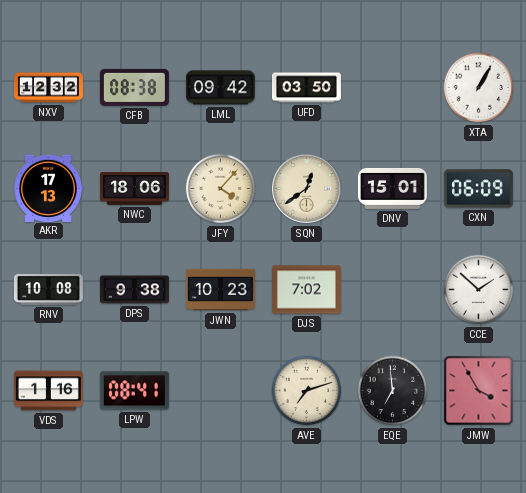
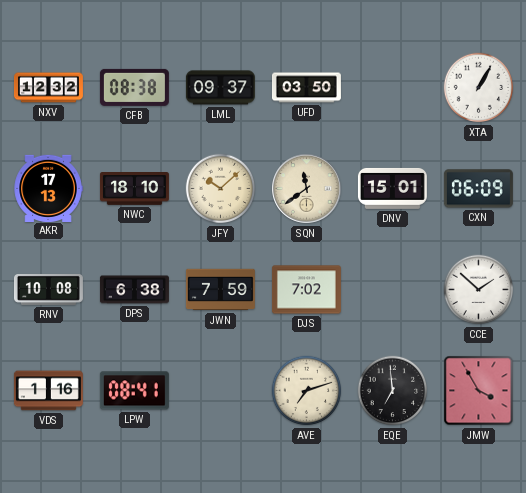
LML: 09:42 -> 09:37 (220, 88)
NWC: 18:06 -> 18:10 (134, 189)
JFY: 4:07 -> 10:08 (221, 189)
SQN: 12:39 -> 11:39 (307, 189)
DPS: 9:38 -> 6:38 (134, 290)
JWN: 10:23 -> 7:59 (220, 290)
